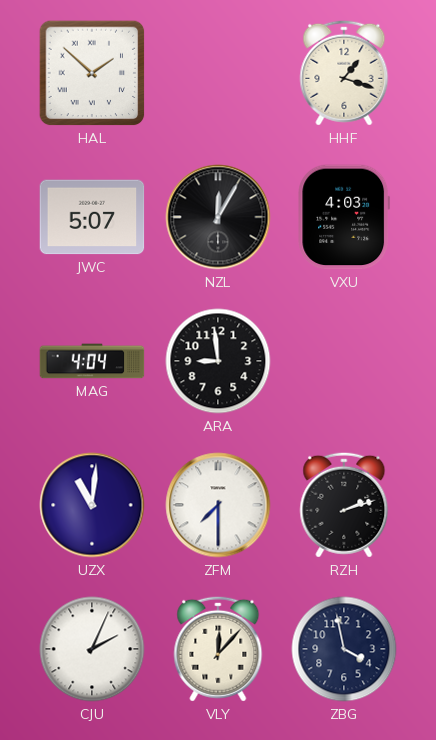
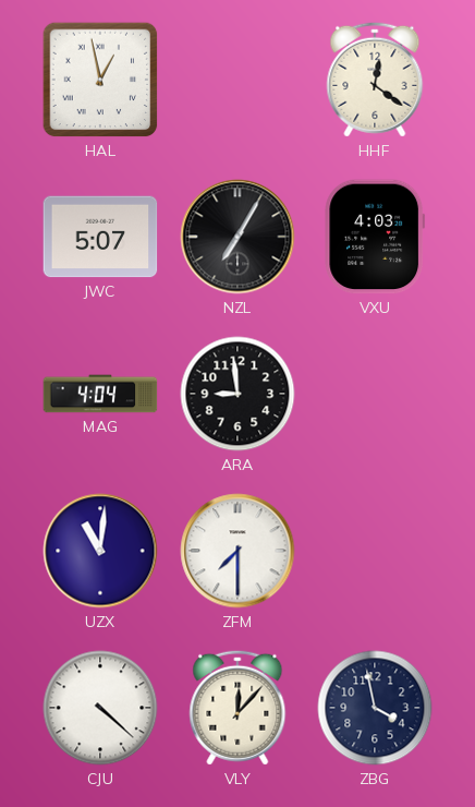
HAL: 1:52 -> 12:58 (100, 80)
HHF: 1:18 -> 12:21 (375, 80)
NZL: 12:05 -> 7:05 (237, 237)
RZH: 2:12 -> none (344, 505)
CJU: 2:04 -> 4:22 (100, 708)
